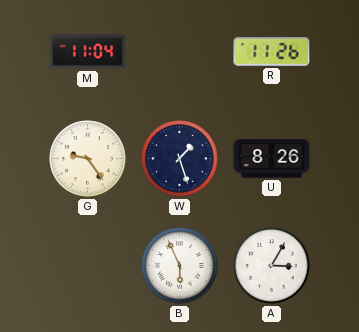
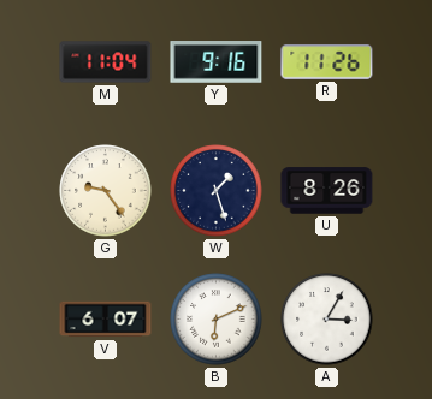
Y: none -> 9:16 (217, 62)
V: none -> 6:07 (106, 320)
B: 5:56 -> 6:11 (217, 320)
